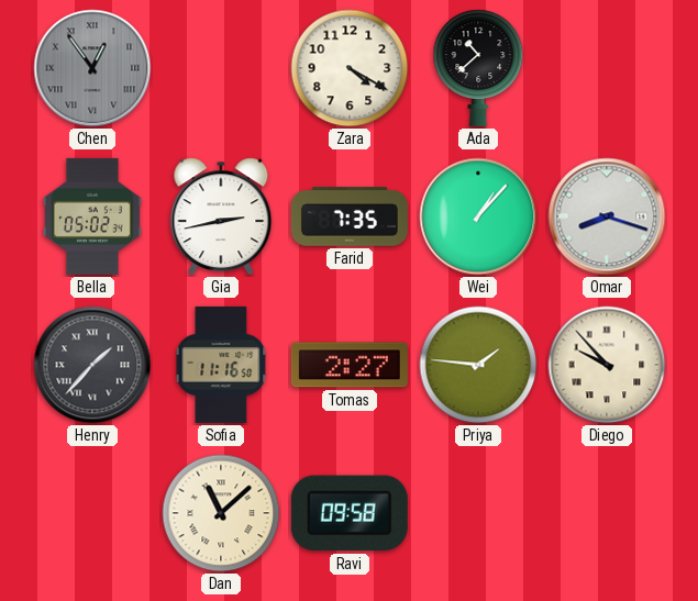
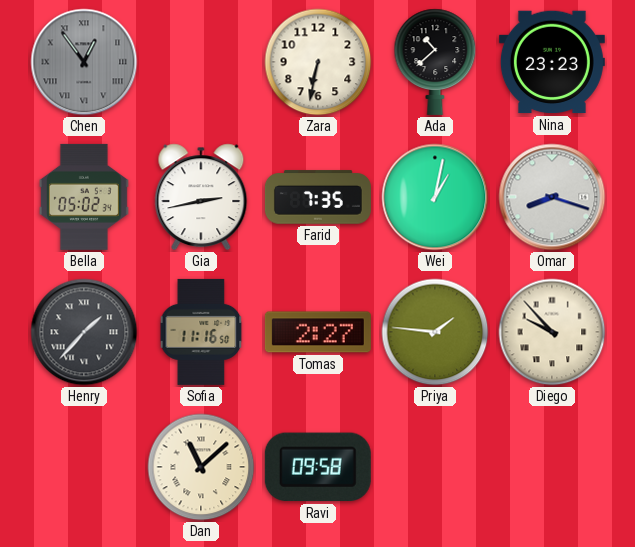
Zara: 4:20 -> 6:32 (318, 62)
Nina: none -> 23:23 (552, 62)
Wei: 1:07 -> 1:02 (435, 197)
